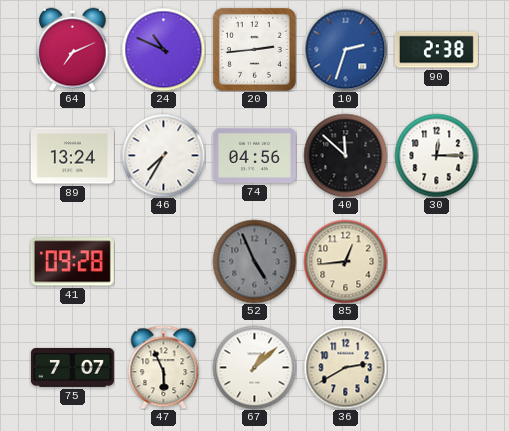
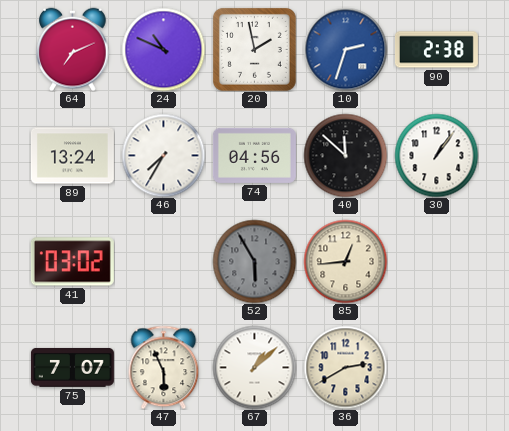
20: 2:44 -> 1:58 (254, 49)
30: 12:15 -> 1:06 (436, 155)
41: 09:28 -> 03:02 (72, 262)
52: 4:56 -> 5:55 (254, 261)
